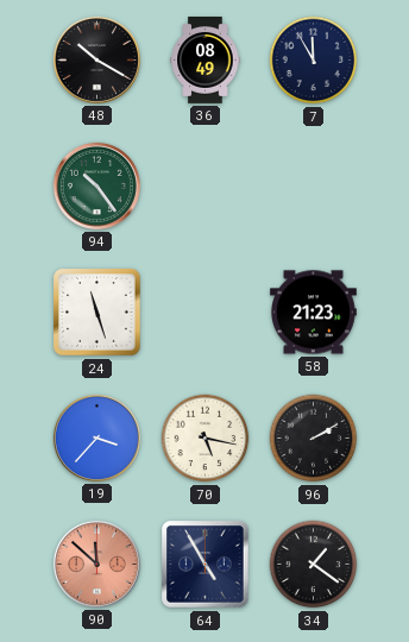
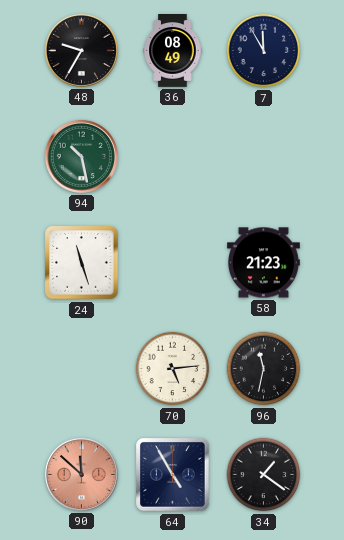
48: 10:20 -> 9:35 (81, 50)
94: 10:24 -> 10:28 (81, 156)
19: 3:37 -> none (96, 438)
70: 5:17 -> 5:14 (173, 369)
96: 2:10 -> 11:32 (264, 369)
